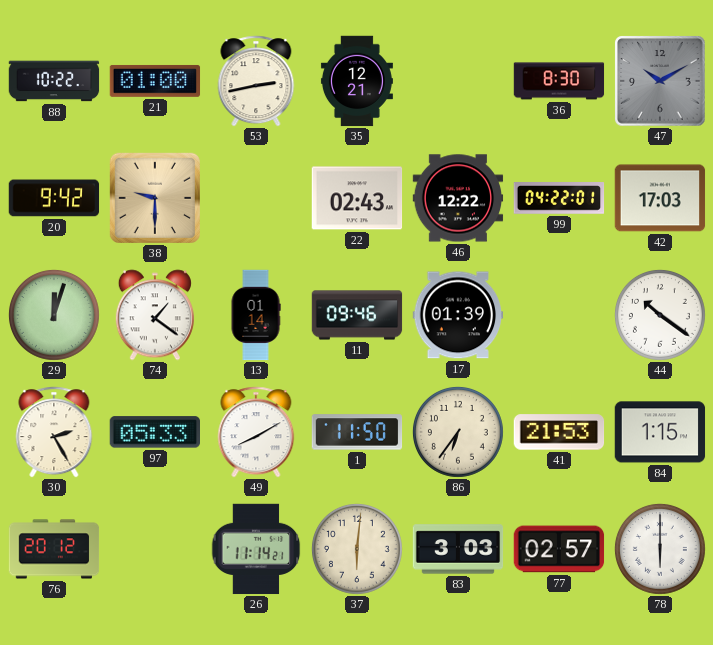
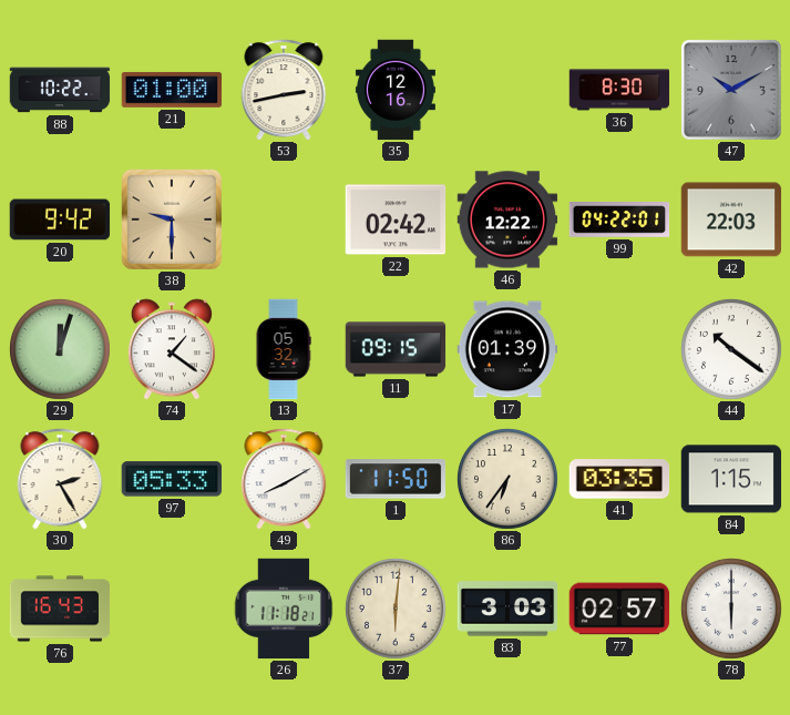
35: 12:21 -> 12:16 (396, 90)
22: 02:43 -> 02:42 (396, 219)
42: 17:03 -> 22:03 (731, 219)
13: 01:14 -> 05:32 (284, 349)
11: 09:46 -> 09:15 (396, 349)
41: 21:53 -> 03:35 (619, 479)
76: 20:12 -> 16:43 (60, 609)
26: 11:14 -> 11:18 (284, 609)
